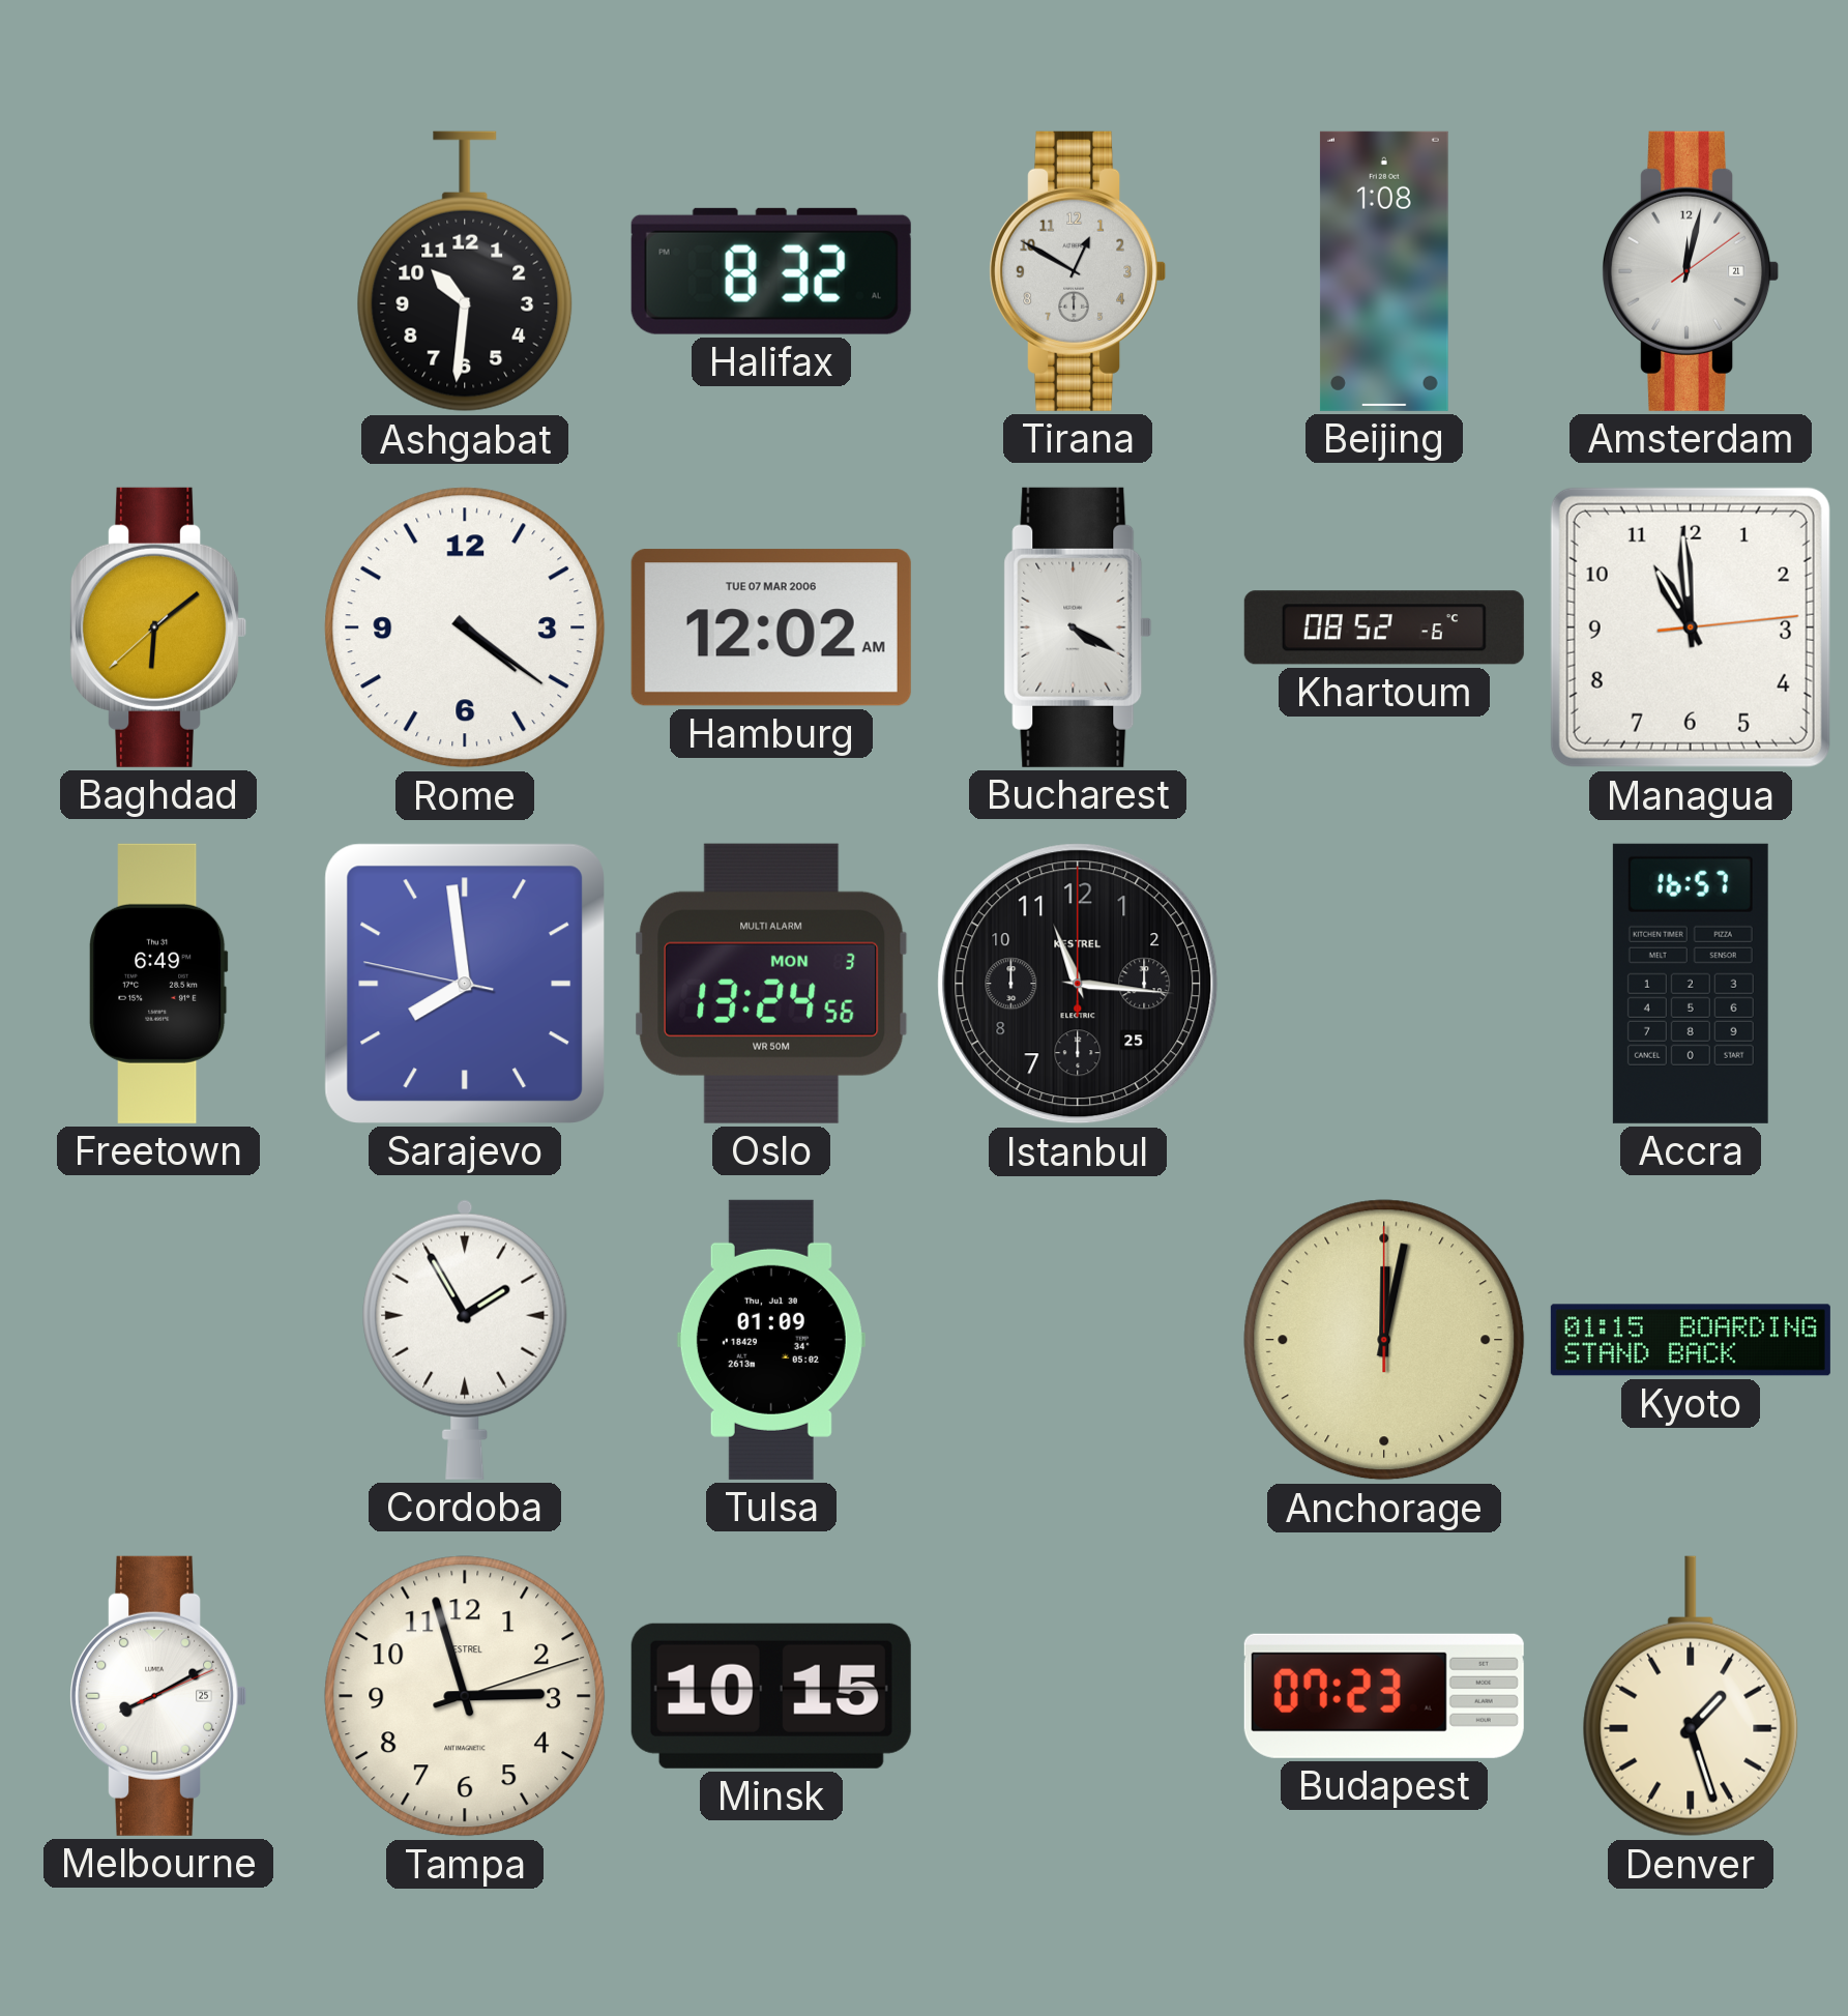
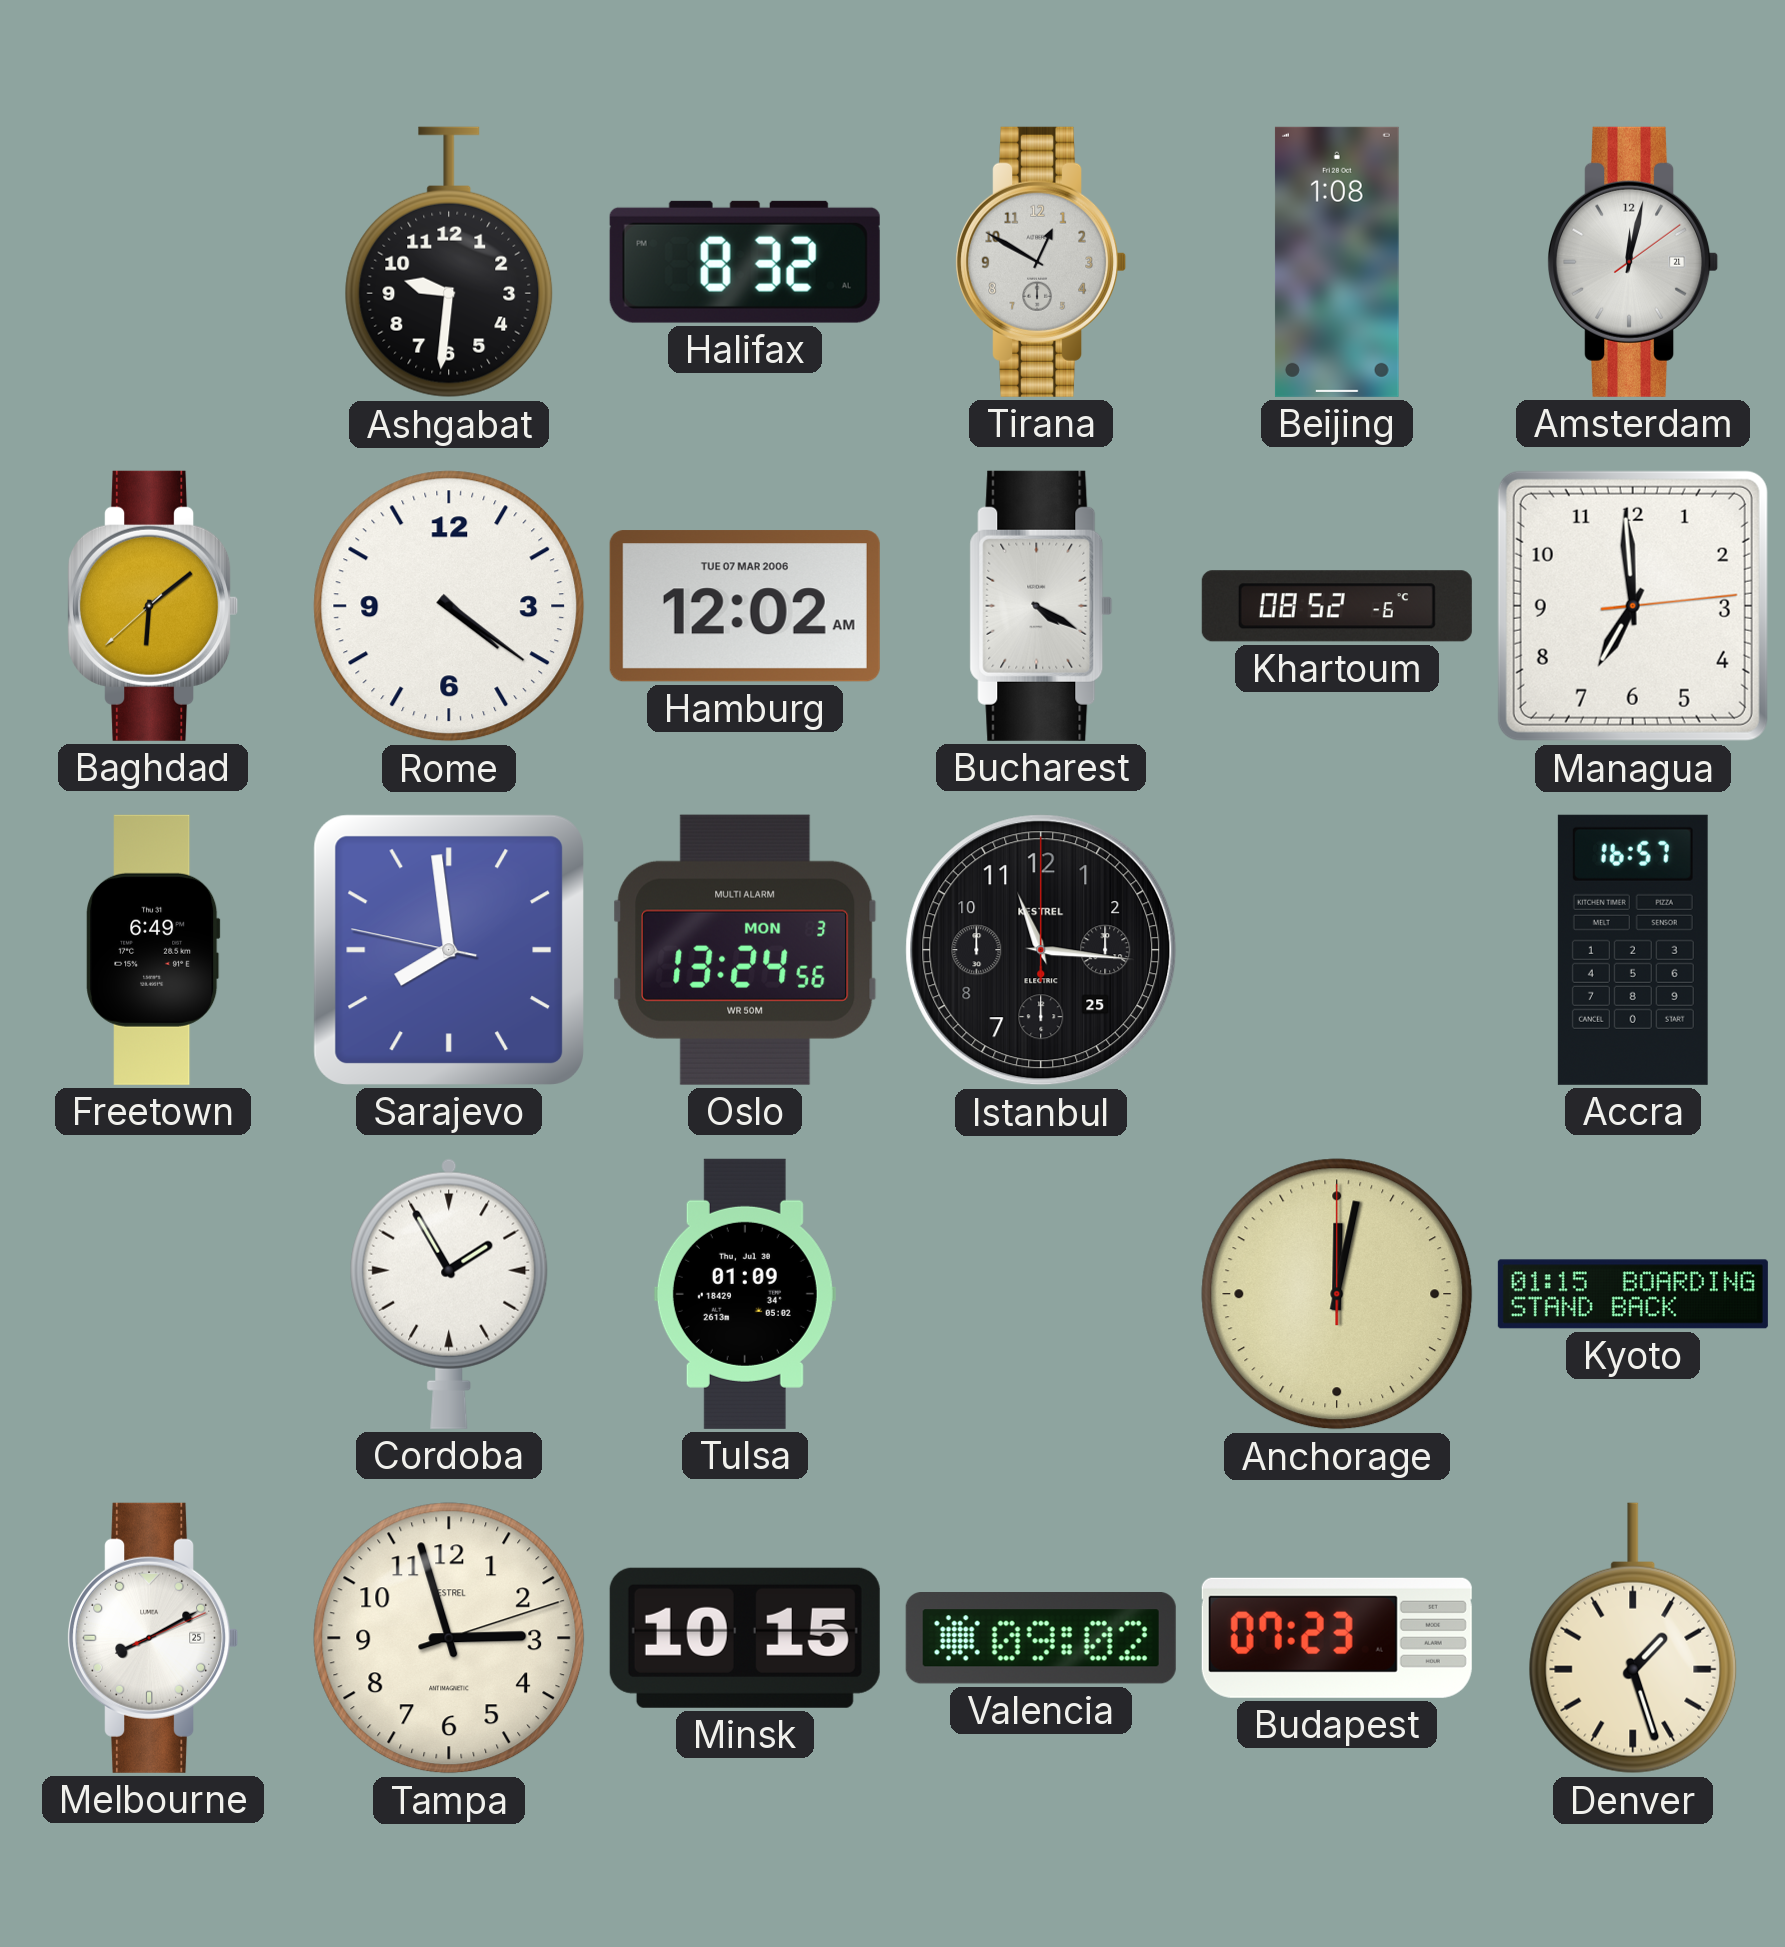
Ashgabat: 10:31 -> 9:31 (449, 262)
Managua: 10:59 -> 6:59 (1633, 606)
Valencia: none -> 09:02 (1041, 1639)
